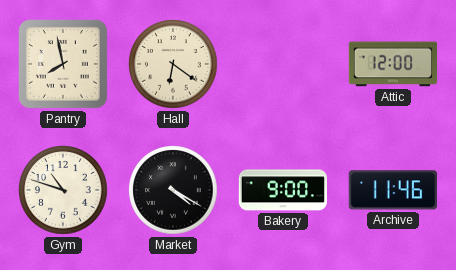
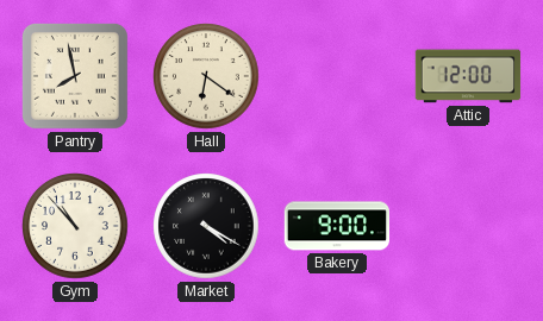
Gym: 10:48 -> 10:53 (75, 226)
Archive: 11:46 -> none (393, 190)
